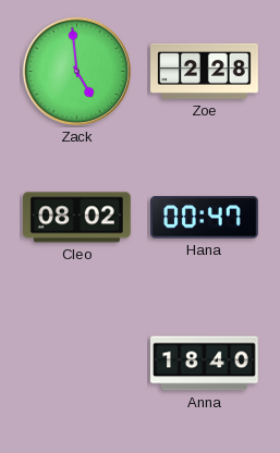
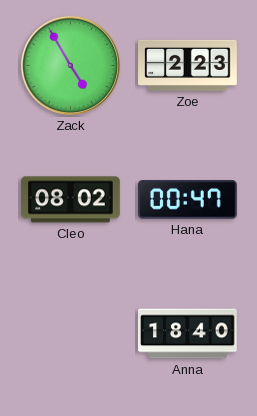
Zack: 4:59 -> 4:55 (70, 65)
Zoe: 2:28 -> 2:23 (188, 65)
